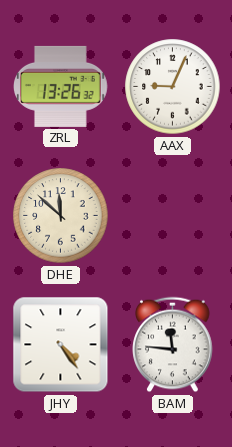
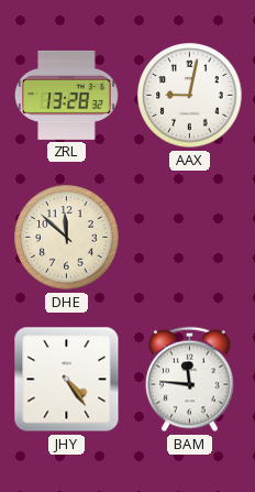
ZRL: 13:26 -> 13:28 (67, 95)
AAX: 9:04 -> 9:02 (190, 96)
